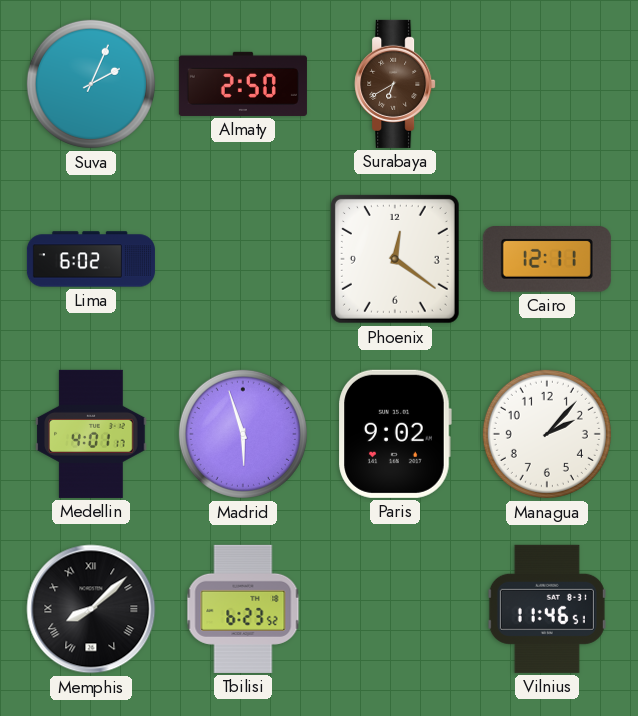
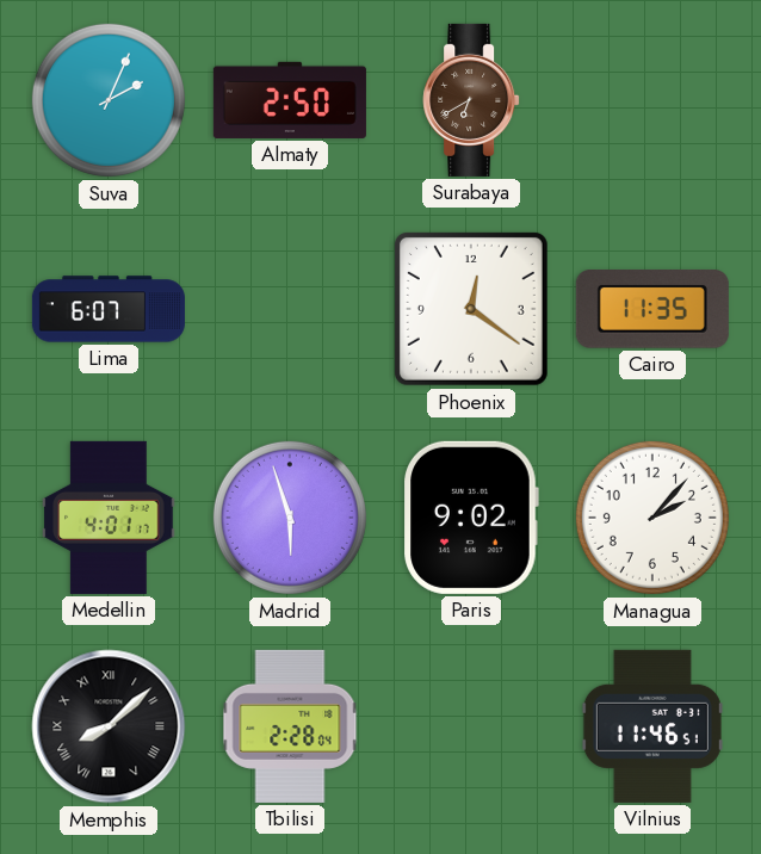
Lima: 6:02 -> 6:07 (109, 309)
Cairo: 12:11 -> 11:35 (652, 310)
Tbilisi: 6:23 -> 2:28 (290, 726)
